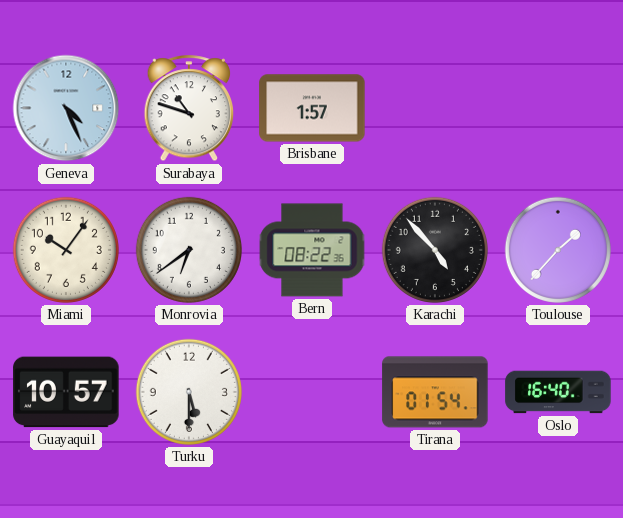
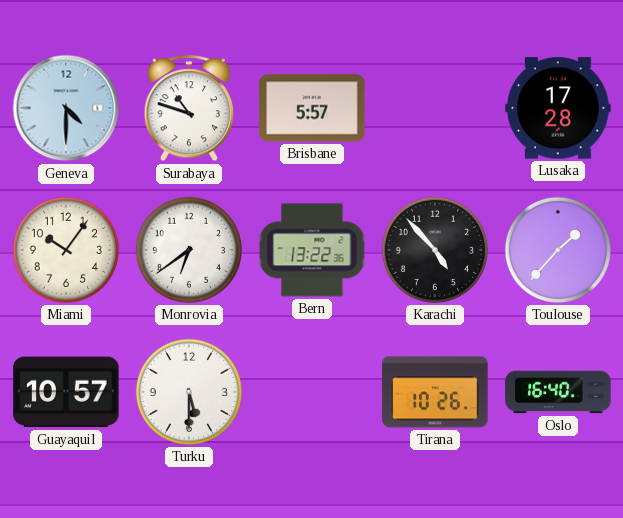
Geneva: 4:26 -> 4:30 (66, 108)
Brisbane: 1:57 -> 5:57 (312, 108)
Lusaka: none -> 17:28 (558, 108)
Bern: 08:22 -> 13:22 (312, 250)
Tirana: 01:54 -> 10:26 (435, 392)
